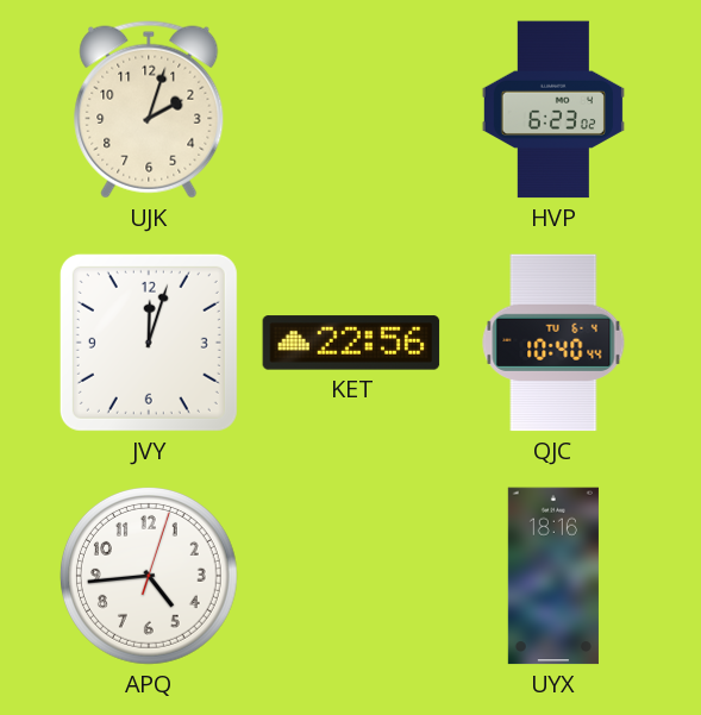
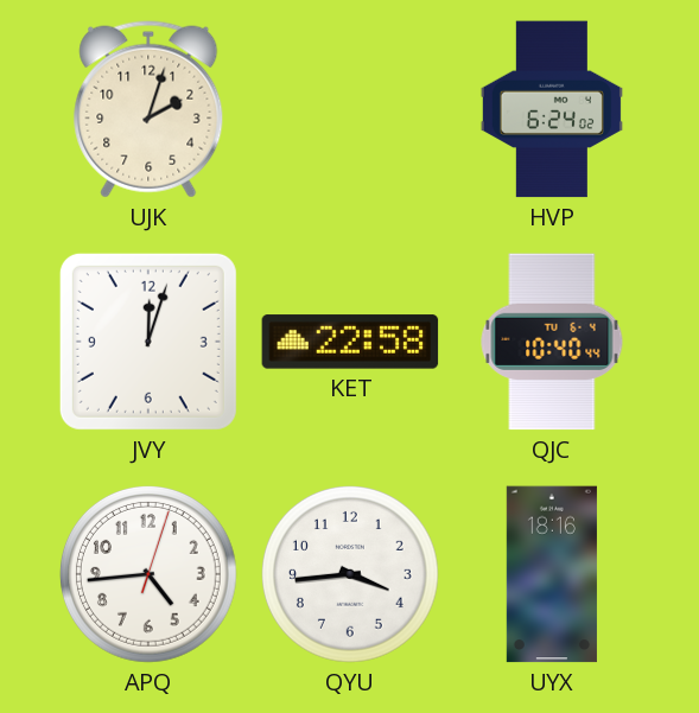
HVP: 6:23 -> 6:24 (552, 109)
KET: 22:56 -> 22:58 (350, 342)
QYU: none -> 3:44 (351, 575)
